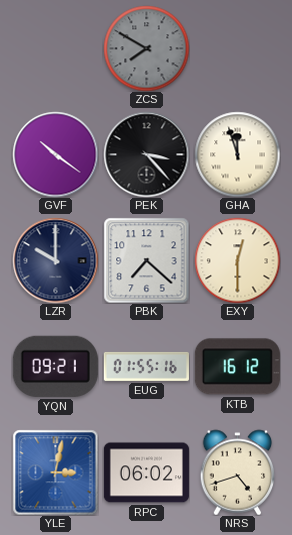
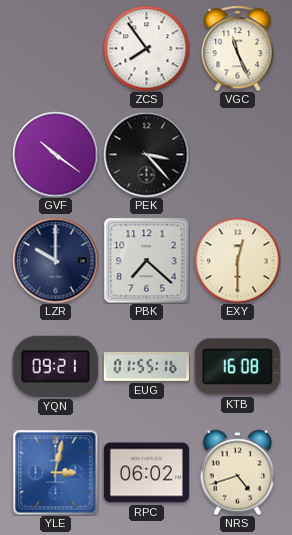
ZCS: 7:50 -> 7:54 (146, 48)
ZCS dial: grey -> white (146, 48)
VGC: none -> 11:26 (238, 48)
GHA: 11:57 -> none (237, 154)
KTB: 16:12 -> 16:08 (237, 367)
